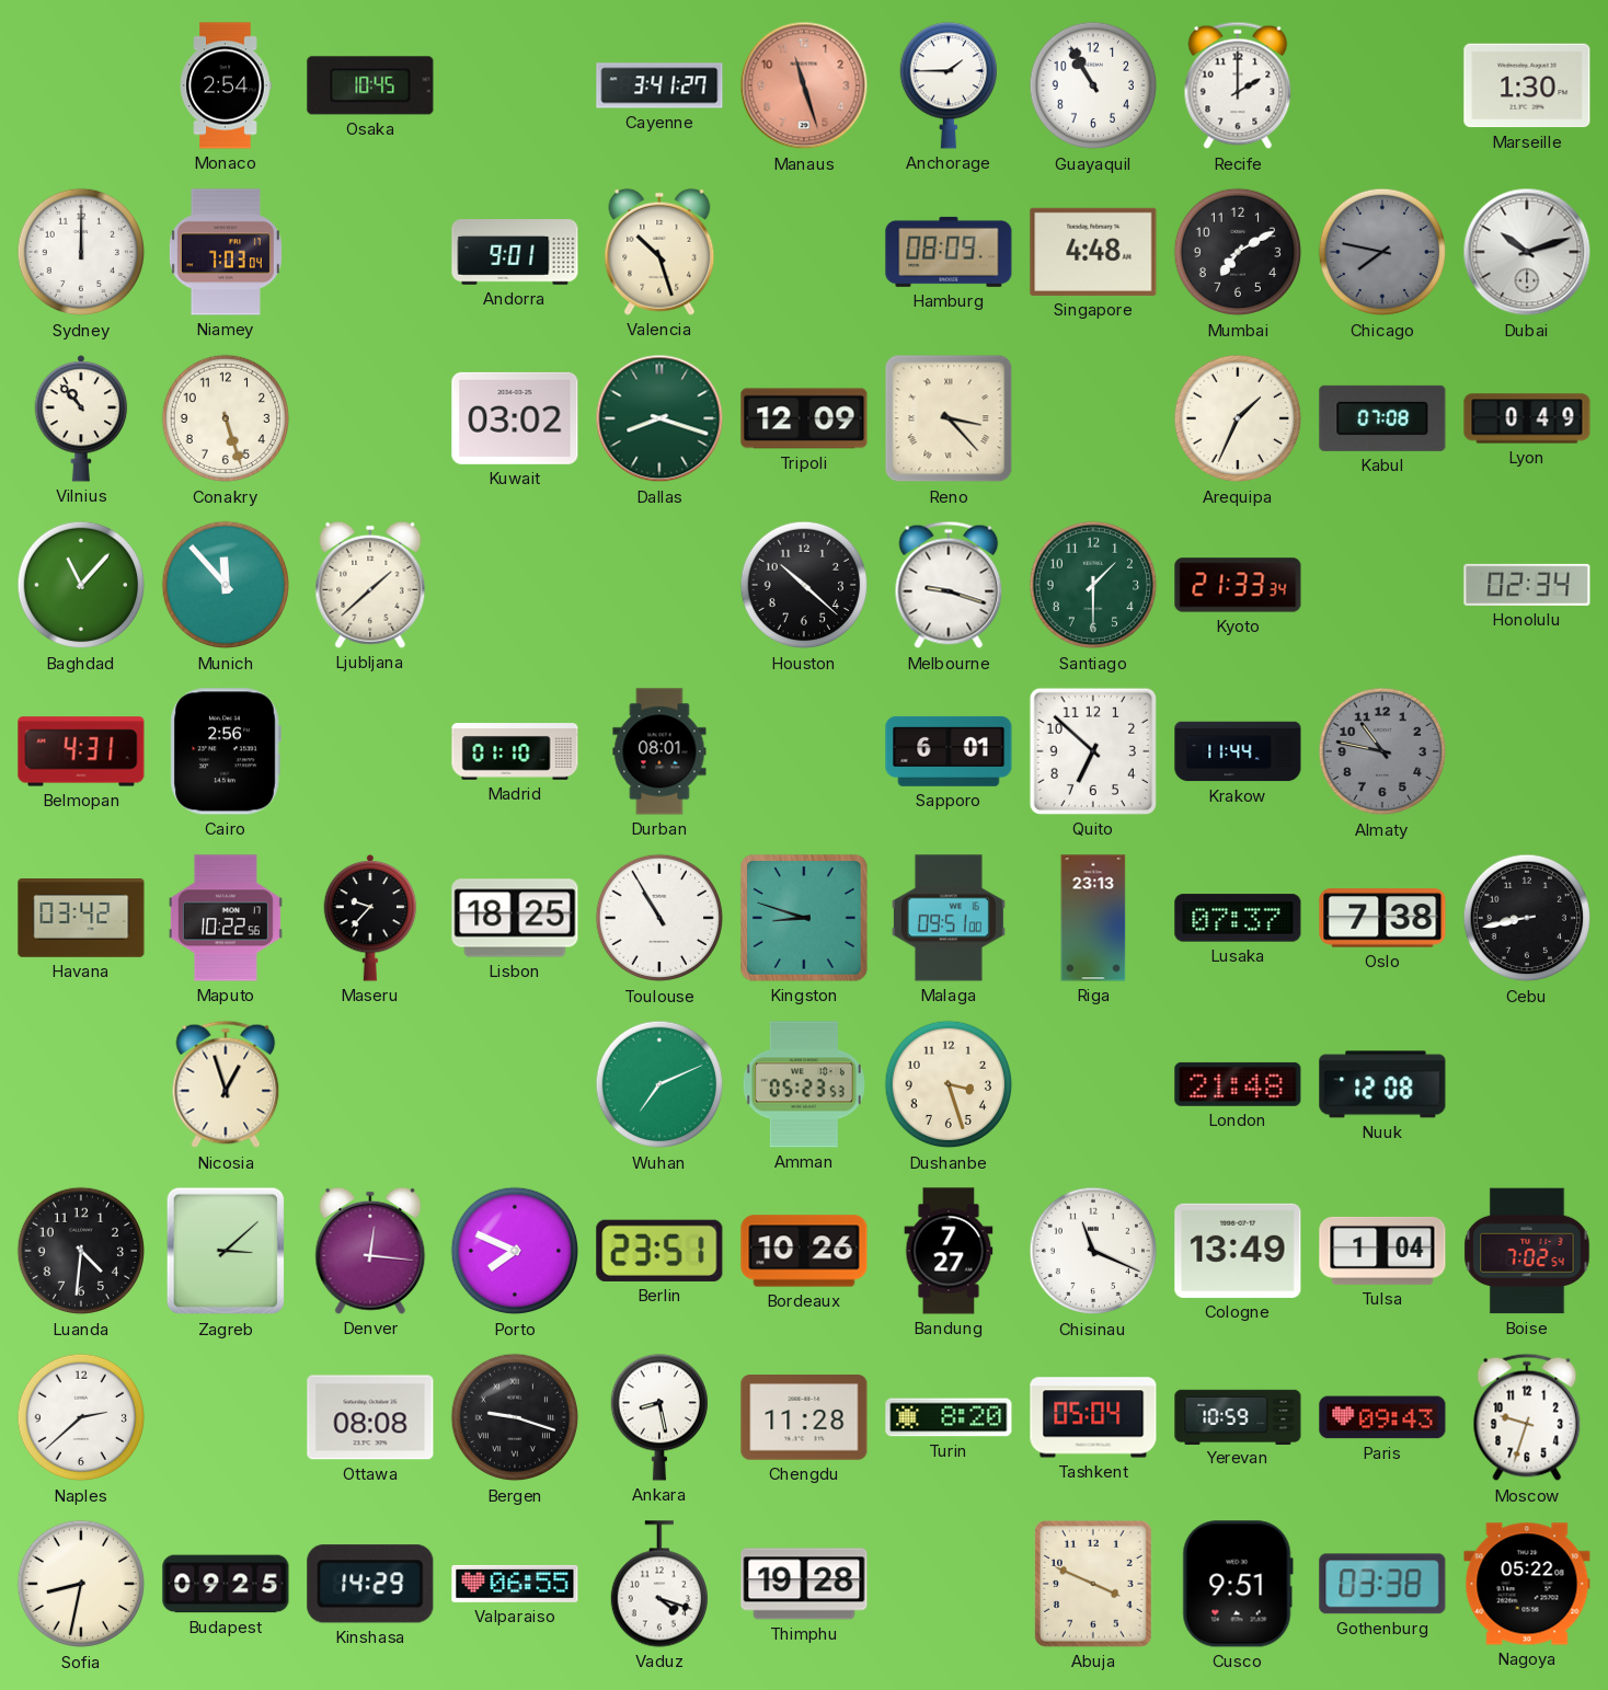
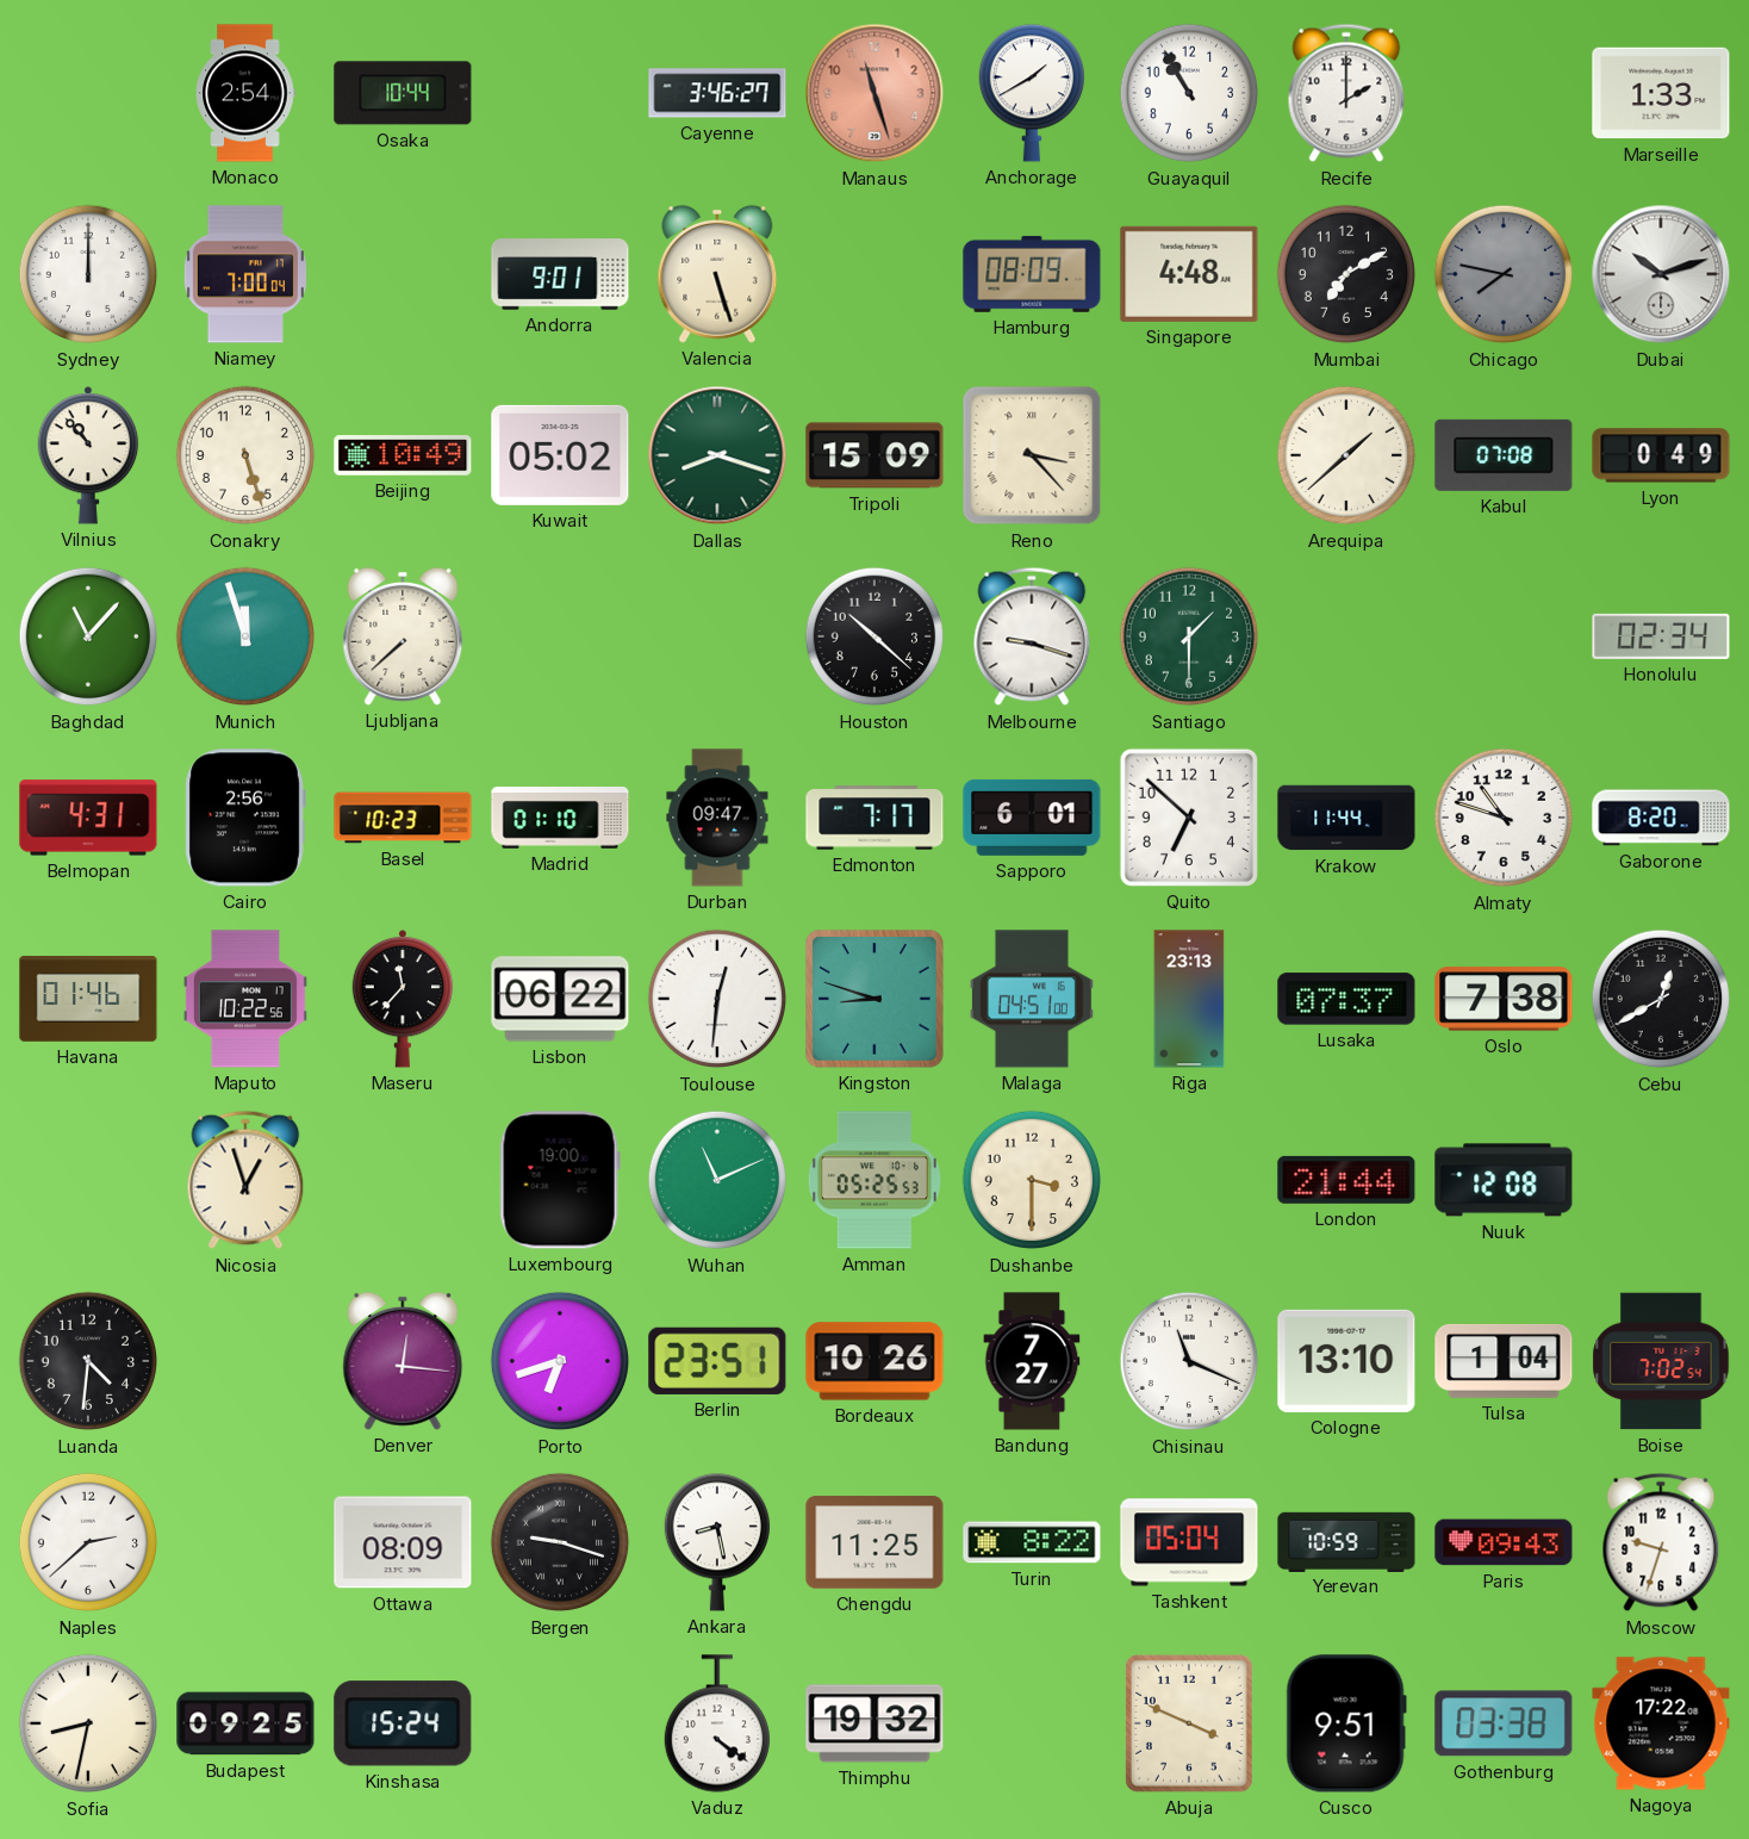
Osaka: 10:45 -> 10:44 (403, 93)
Cayenne: 3:41 -> 3:46 (717, 93)
Anchorage: 1:45 -> 1:40 (1031, 93)
Marseille: 1:30 -> 1:33 (1661, 93)
Niamey: 7:03 -> 7:00 (245, 274)
Valencia: 10:27 -> 5:27 (717, 274)
Beijing: none -> 10:49 (403, 455)
Kuwait: 03:02 -> 05:02 (560, 455)
Tripoli: 12:09 -> 15:09 (875, 455)
Arequipa: 1:34 -> 1:38 (1346, 455)
Munich: 11:53 -> 11:57 (245, 636)
Ljubljana: 1:38 -> 7:38 (403, 636)
Kyoto: 21:33 -> none (1238, 585)
Basel: none -> 10:23 (403, 818)
Durban: 08:01 -> 09:47 (717, 818)
Edmonton: none -> 7:17 (875, 818)
Almaty: 10:47 -> 10:48 (1504, 818)
Almaty dial: grey -> white (1504, 818)
Gaborone: none -> 8:20 (1661, 818)
Havana: 03:42 -> 01:46 (88, 1000)
Maseru: 9:37 -> 11:37 (403, 999)
Lisbon: 18:25 -> 06:22 (560, 999)
Toulouse: 10:55 -> 12:31 (717, 999)
Malaga: 09:51 -> 04:51 (1032, 999)
Cebu: 8:43 -> 12:40 (1661, 999)
Luxembourg: none -> 19:00 (560, 1180)
Wuhan: 7:11 -> 11:11 (717, 1180)
Amman: 05:23 -> 05:25 (875, 1180)
Dushanbe: 3:27 -> 3:30 (1032, 1180)
London: 21:48 -> 21:44 (1346, 1180)
Zagreb: 3:08 -> none (226, 1251)
Porto: 7:49 -> 6:42 (560, 1361)
Cologne: 13:49 -> 13:10 (1346, 1361)
Ottawa: 08:08 -> 08:09 (403, 1542)
Chengdu: 11:28 -> 11:25 (875, 1542)
Turin: 8:20 -> 8:22 (1032, 1542)
Kinshasa: 14:29 -> 15:24 (403, 1723)
Valparaiso: 06:55 -> none (515, 1584)
Vaduz: 4:18 -> 4:21 (716, 1723)
Thimphu: 19:28 -> 19:32 (875, 1723)
Nagoya: 05:22 -> 17:22 (1661, 1723)
